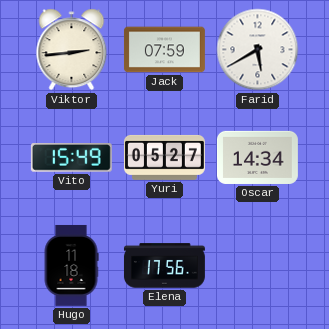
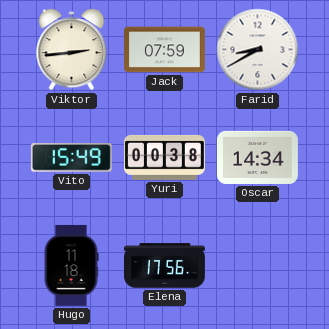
Farid: 5:40 -> 8:40 (258, 50)
Yuri: 05:27 -> 00:38 (164, 157)
